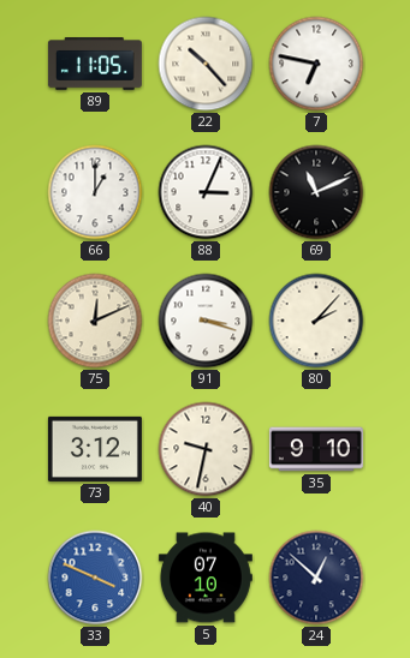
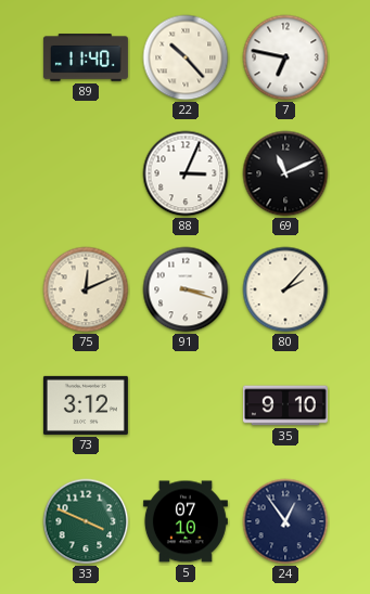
89: 11:05 -> 11:40 (86, 57)
66: 1:00 -> none (95, 192)
40: 9:32 -> none (206, 449)
33 dial: blue -> green (86, 521)
24: 12:52 -> 12:54 (285, 521)
